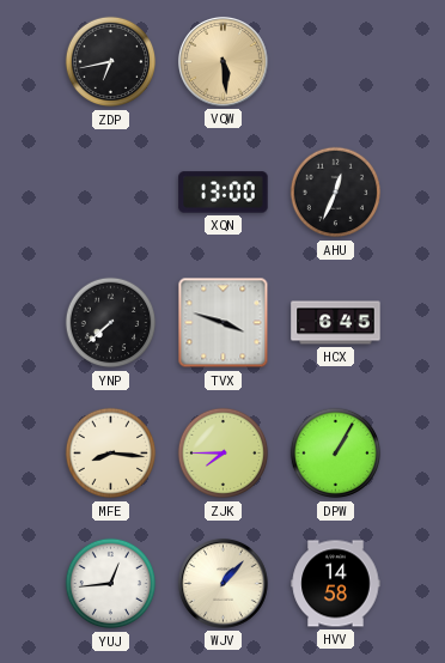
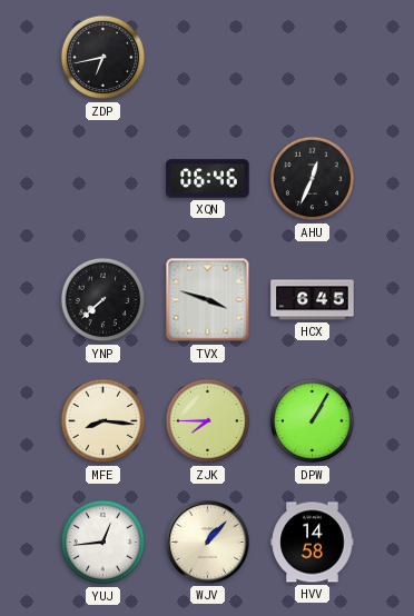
VQW: 5:29 -> none (222, 61)
XQN: 13:00 -> 06:46 (208, 179)
